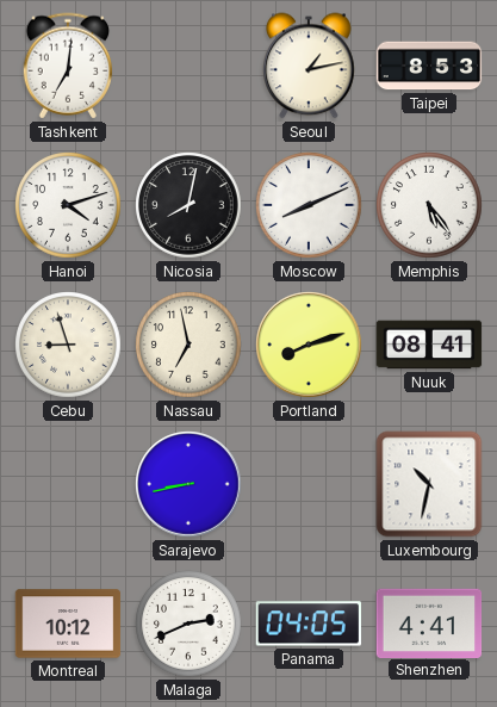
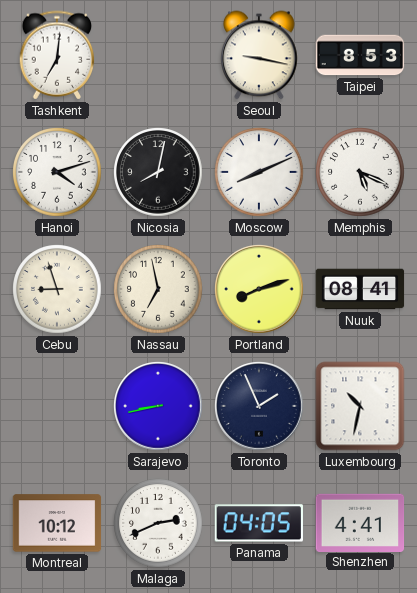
Seoul: 1:13 -> 9:17 (259, 55)
Memphis: 5:24 -> 5:19 (360, 172)
Toronto: none -> 1:56 (259, 406)
